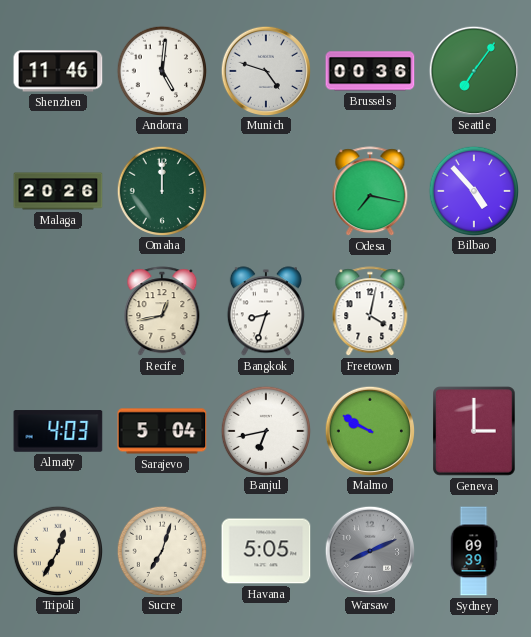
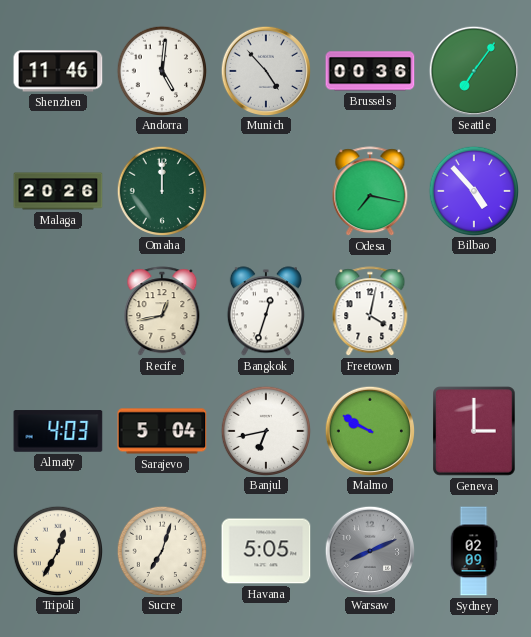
Munich: 4:48 -> 4:53 (265, 70)
Bangkok: 8:33 -> 12:33 (266, 311)
Sydney: 09:39 -> 02:09 (474, 551)
